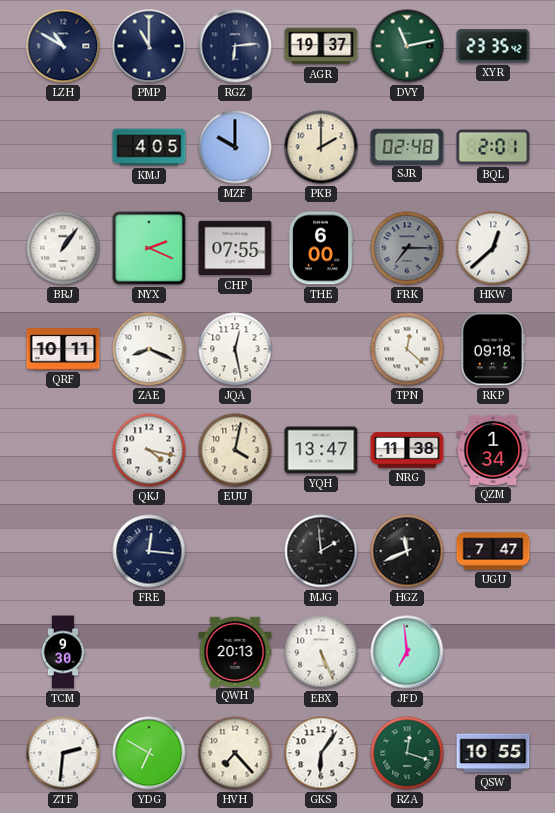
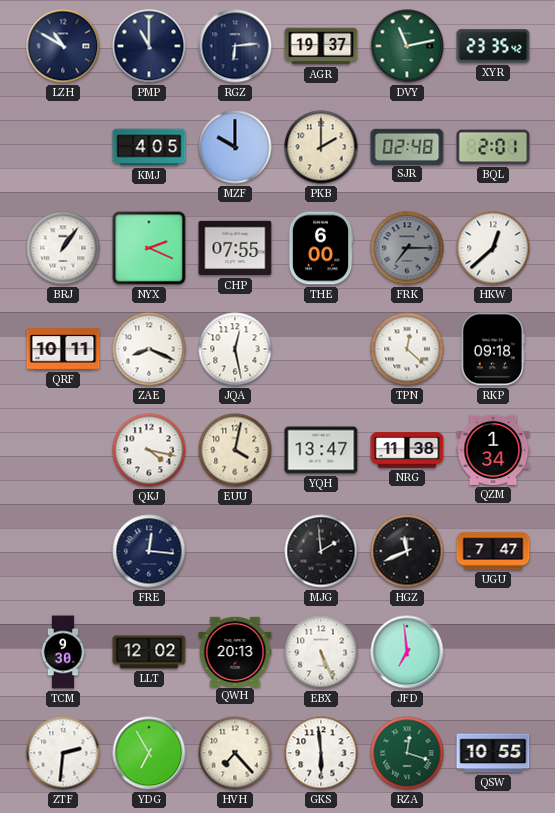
LLT: none -> 12:02 (149, 652)
YDG: 6:50 -> 6:55 (149, 753)
GKS: 6:06 -> 5:59 (321, 753)
